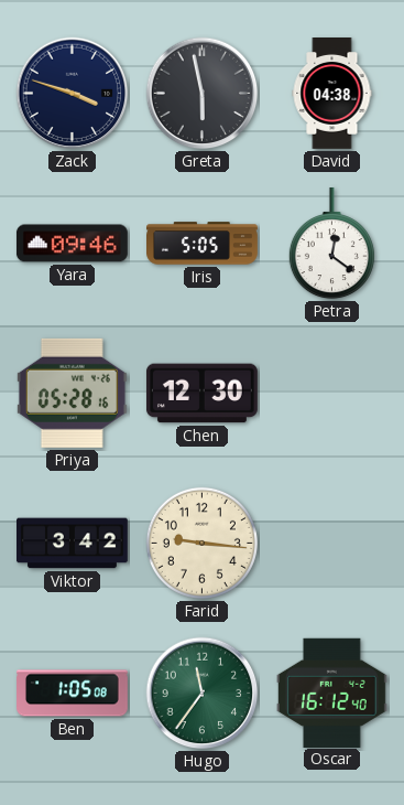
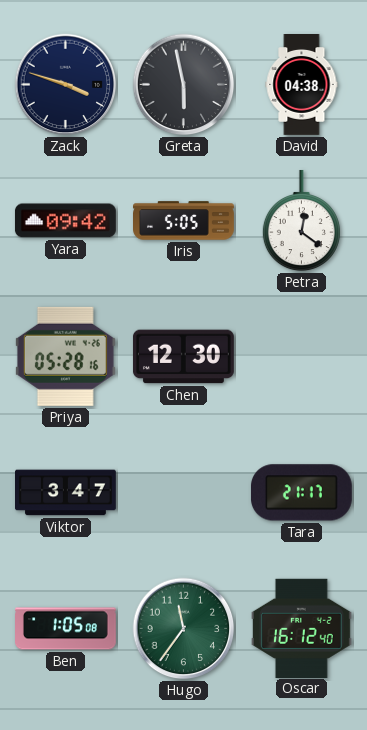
Yara: 09:46 -> 09:42 (65, 221)
Viktor: 3:42 -> 3:47 (66, 493)
Farid: 9:16 -> none (201, 543)
Tara: none -> 21:17 (301, 493)
